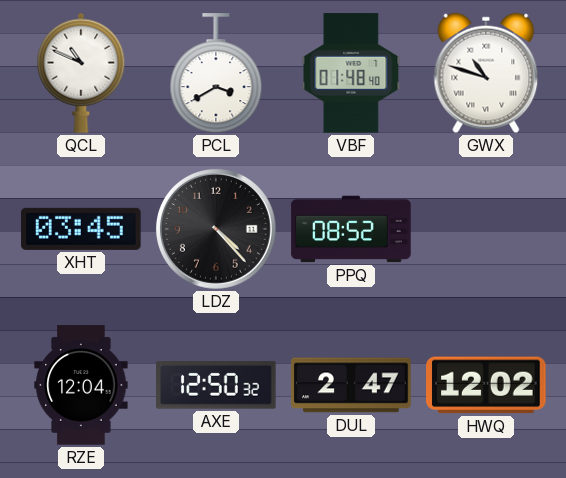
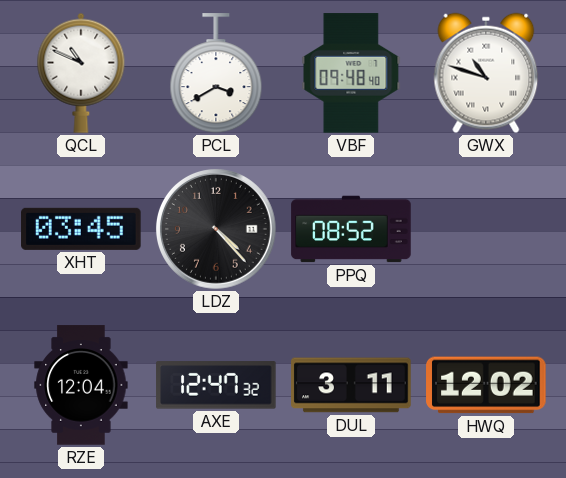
VBF: 01:48 -> 09:48 (351, 73)
AXE: 12:50 -> 12:47 (216, 385)
DUL: 2:47 -> 3:11 (351, 385)
